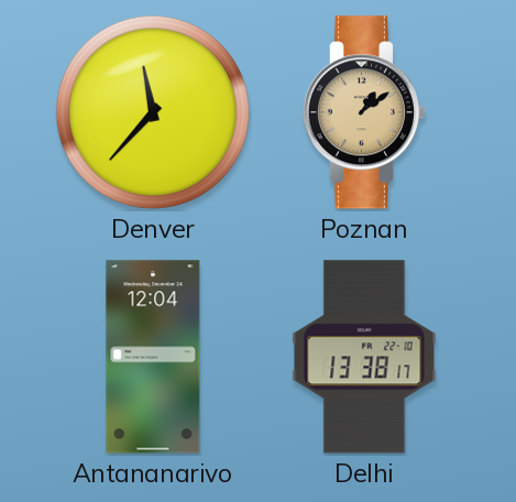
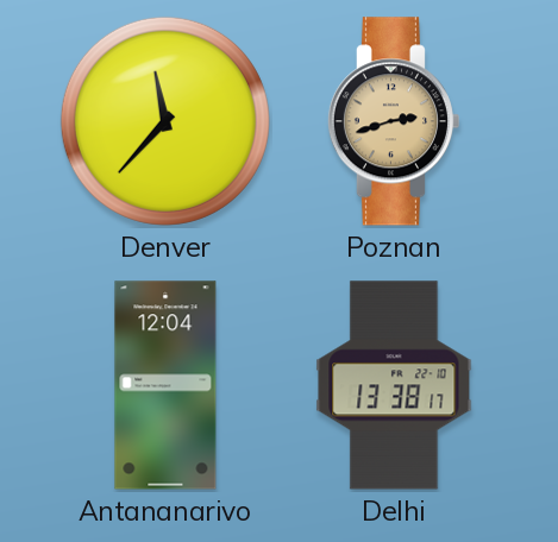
Poznan: 1:09 -> 2:42 (393, 121)
